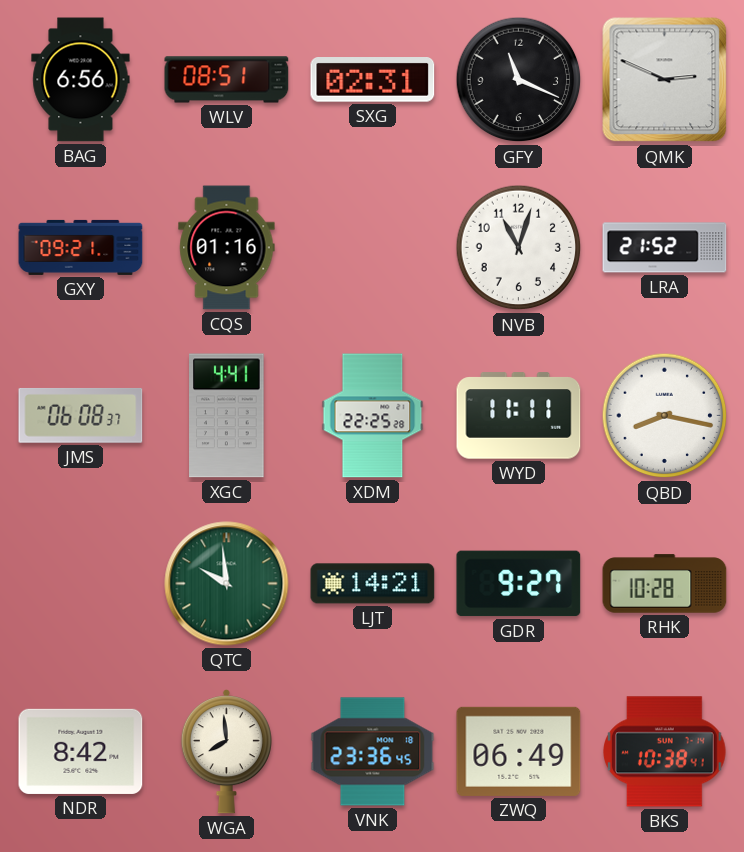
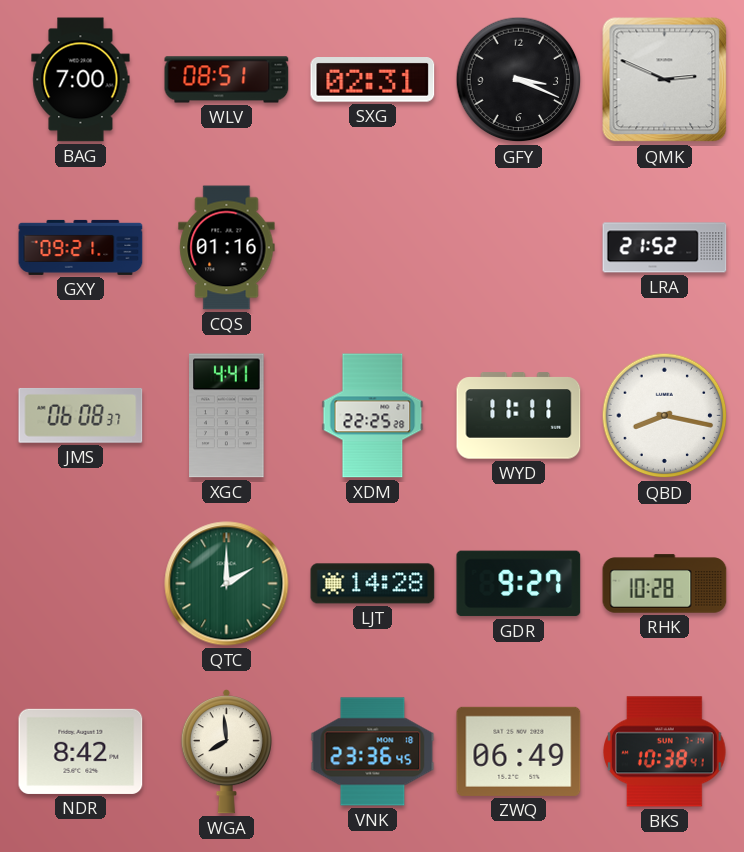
BAG: 6:56 -> 7:00 (81, 80)
GFY: 11:19 -> 3:19 (519, 80)
NVB: 11:03 -> none (519, 248)
QTC: 9:59 -> 2:00 (227, 584)
LJT: 14:21 -> 14:28 (373, 584)
